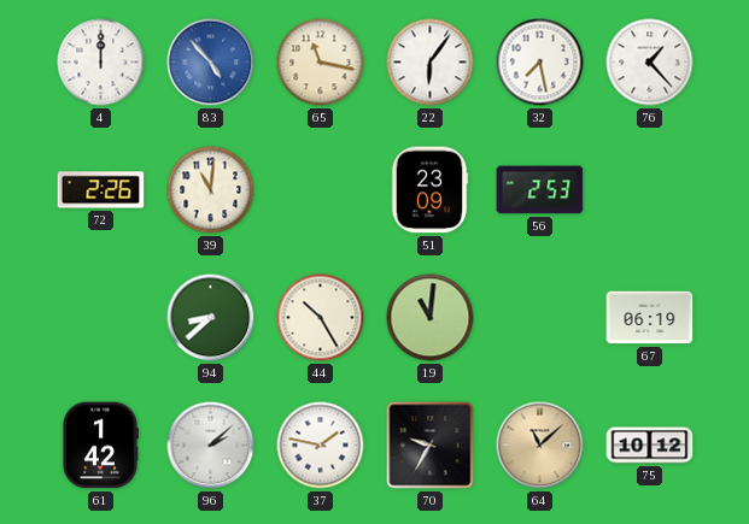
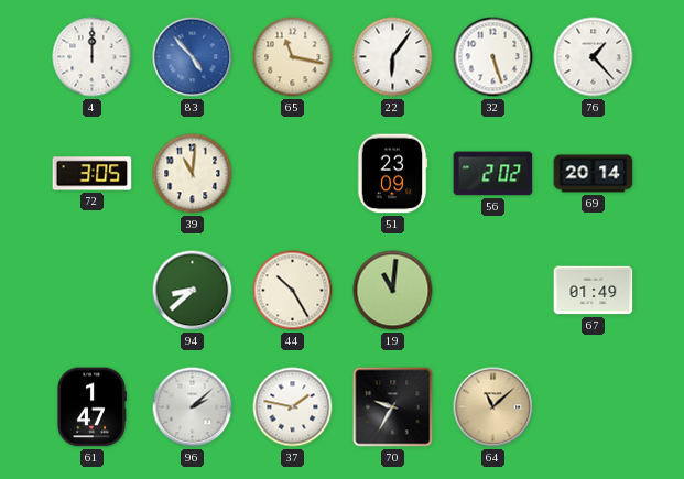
32: 7:28 -> 5:27 (493, 57)
72: 2:26 -> 3:05 (93, 174)
56: 2:53 -> 2:02 (493, 174)
69: none -> 20:14 (594, 174)
67: 06:19 -> 01:49 (594, 291)
61: 1:42 -> 1:47 (91, 407)
75: 10:12 -> none (650, 446)
